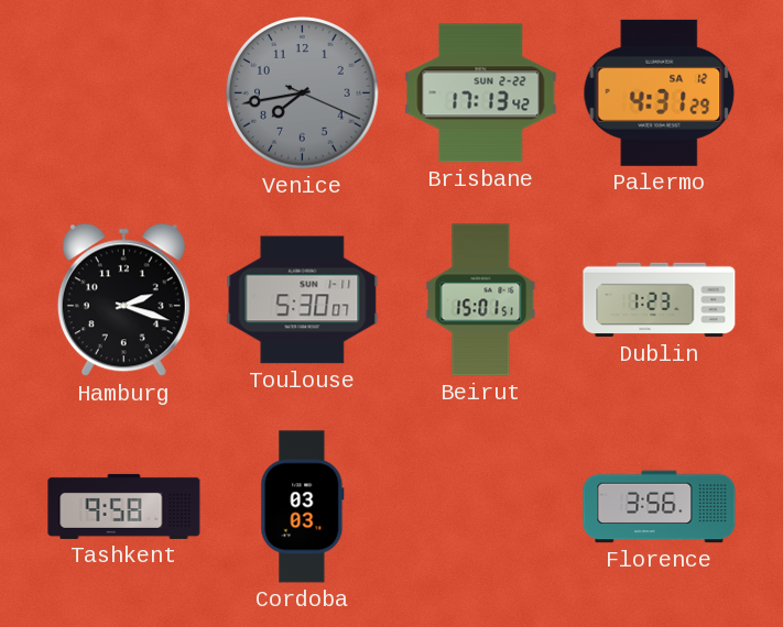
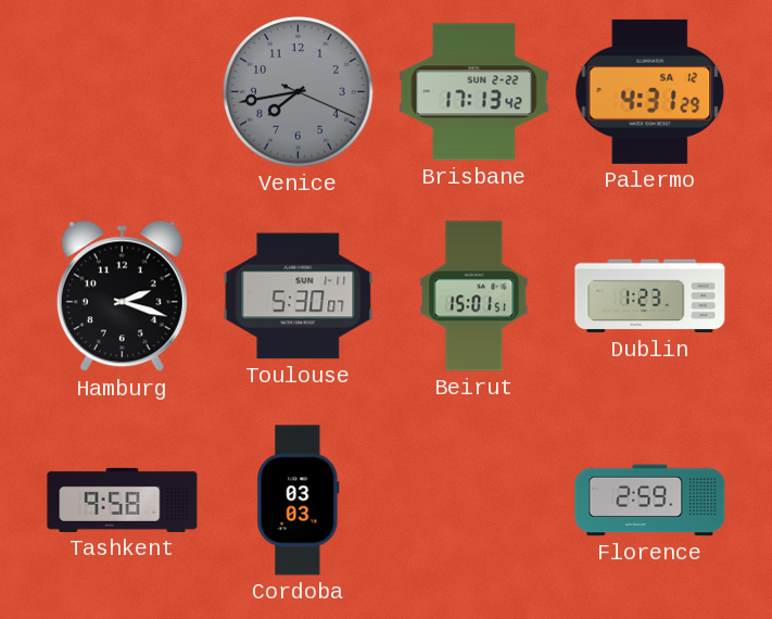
Florence: 3:56 -> 2:59 (650, 501)
